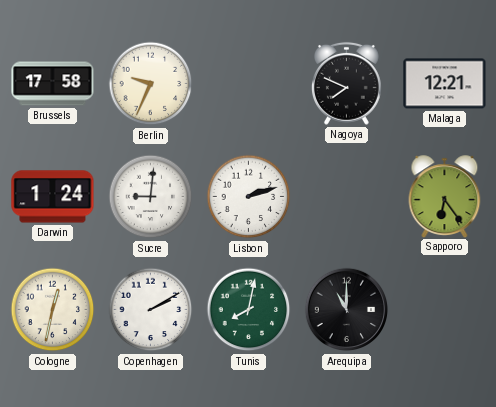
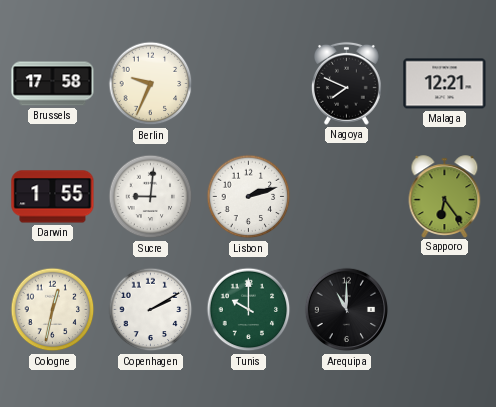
Darwin: 1:24 -> 1:55 (53, 197)
Tunis: 8:02 -> 10:00 (249, 310)
